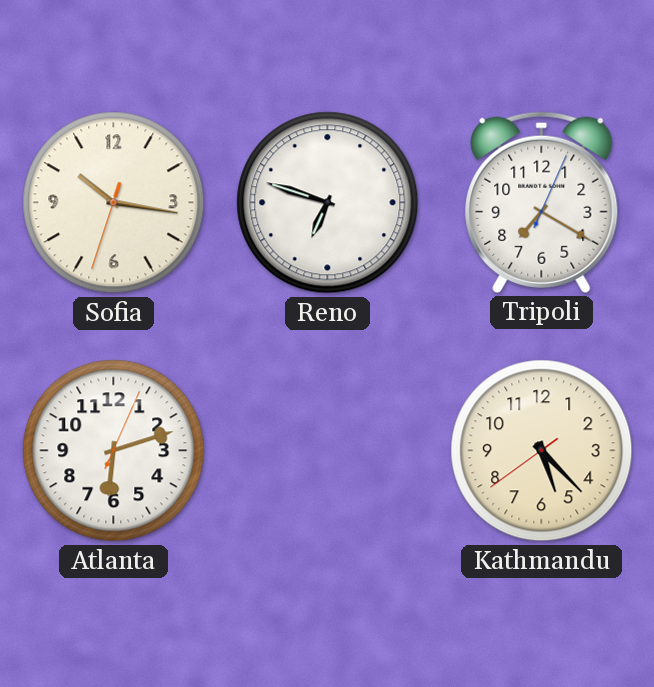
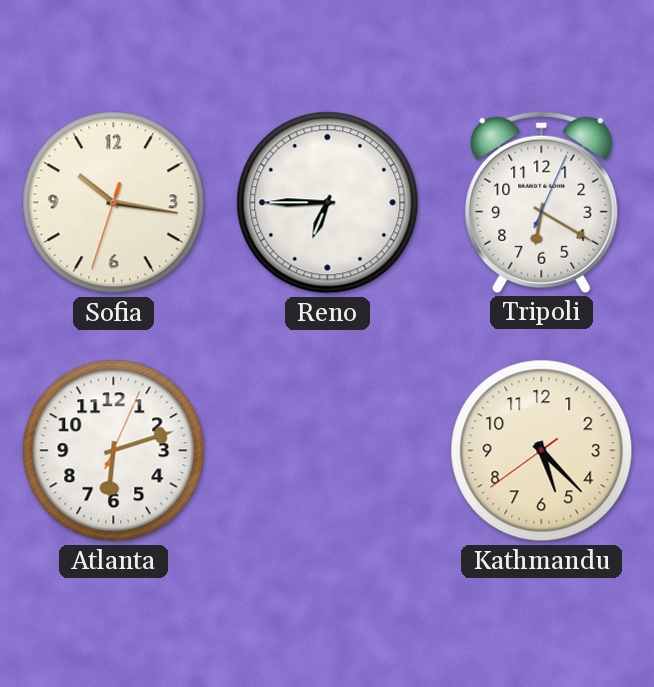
Reno: 6:48 -> 6:45 (328, 203)
Tripoli: 7:20 -> 6:20 (542, 202)
